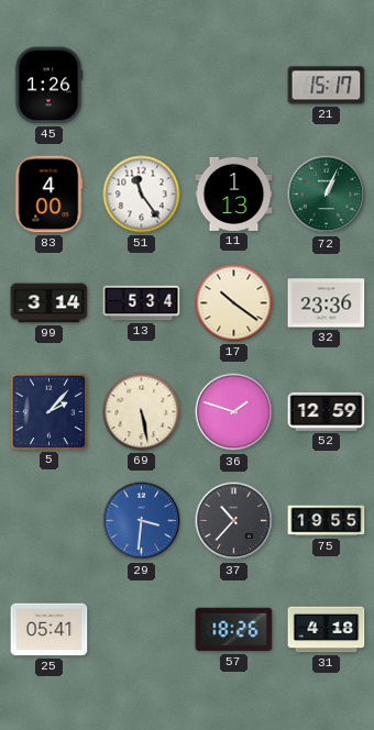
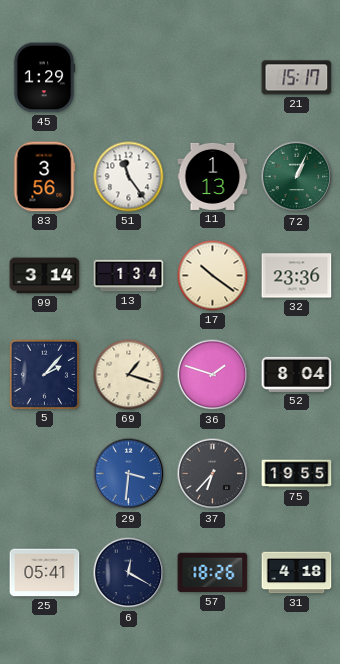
45: 1:26 -> 1:29 (44, 78)
83: 4:00 -> 3:56 (44, 177)
13: 5:34 -> 1:34 (129, 276)
69: 5:28 -> 1:18 (129, 375)
52: 12:59 -> 8:04 (297, 374)
37: 10:37 -> 6:37 (213, 474)
6: none -> 12:20 (129, 573)
